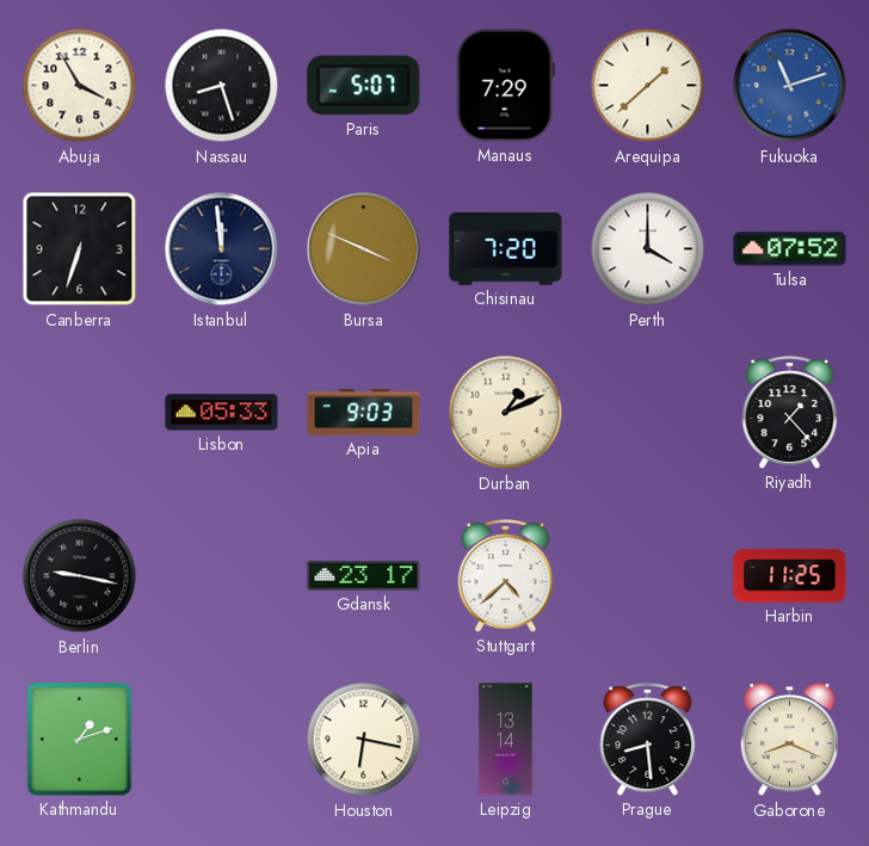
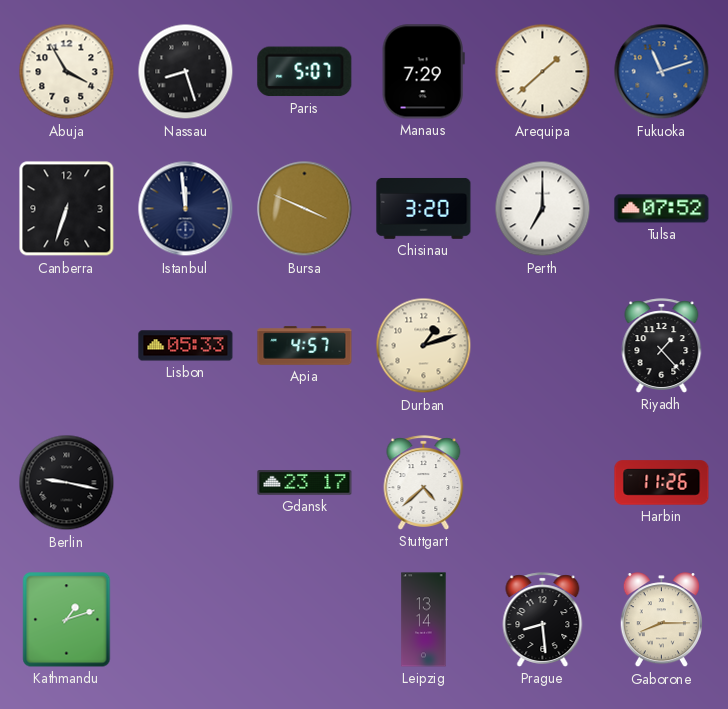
Chisinau: 7:20 -> 3:20 (424, 208)
Perth: 4:00 -> 7:00 (543, 209)
Apia: 9:03 -> 4:57 (305, 346)
Durban: 1:11 -> 1:12 (424, 346)
Harbin: 11:25 -> 11:26 (662, 483)
Houston: 6:17 -> none (364, 740)
Gaborone: 8:19 -> 8:15 (661, 620)
